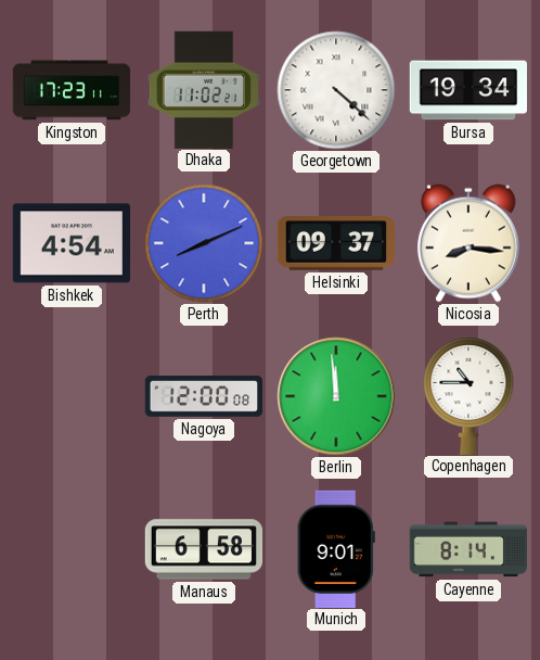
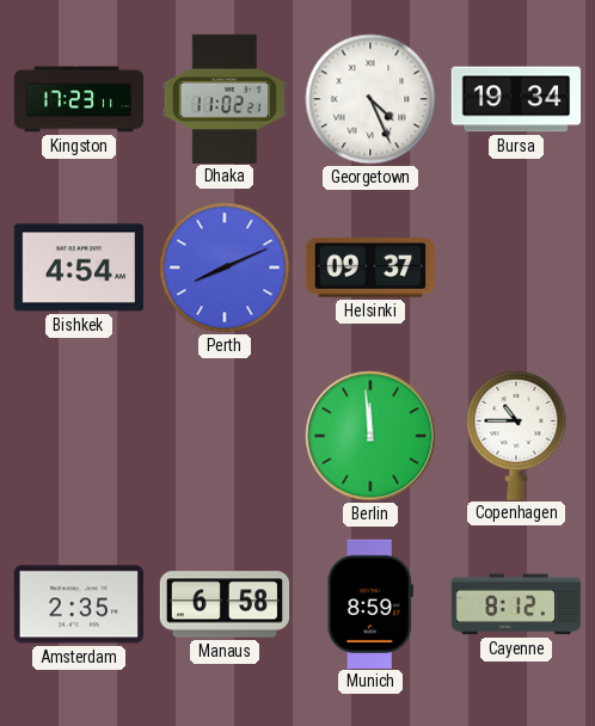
Georgetown: 4:22 -> 4:26 (370, 99)
Nicosia: 8:16 -> none (468, 243)
Nagoya: 12:00 -> none (204, 396)
Amsterdam: none -> 2:35 (79, 604)
Munich: 9:01 -> 8:59 (370, 603)
Cayenne: 8:14 -> 8:12 (515, 604)
